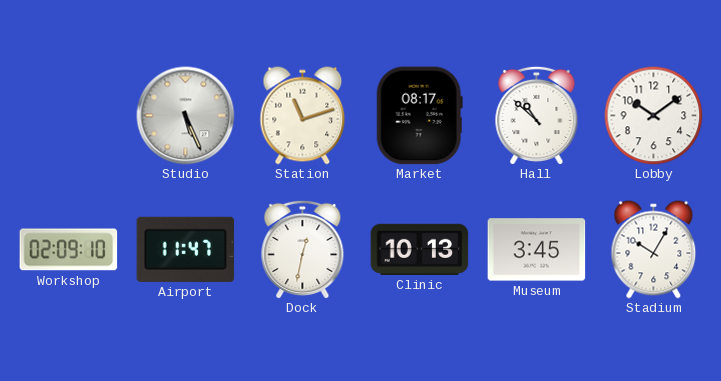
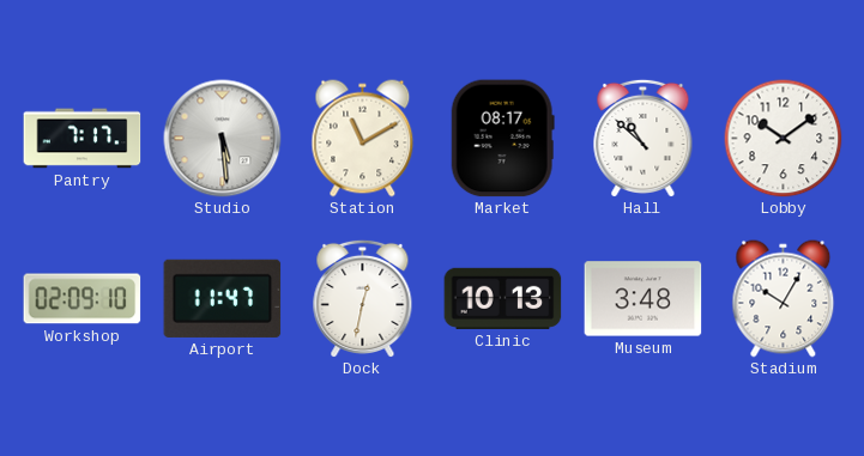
Pantry: none -> 7:17 (83, 139)
Studio: 5:26 -> 5:29 (223, 139)
Station: 11:12 -> 11:10 (363, 139)
Museum: 3:45 -> 3:48 (644, 299)
